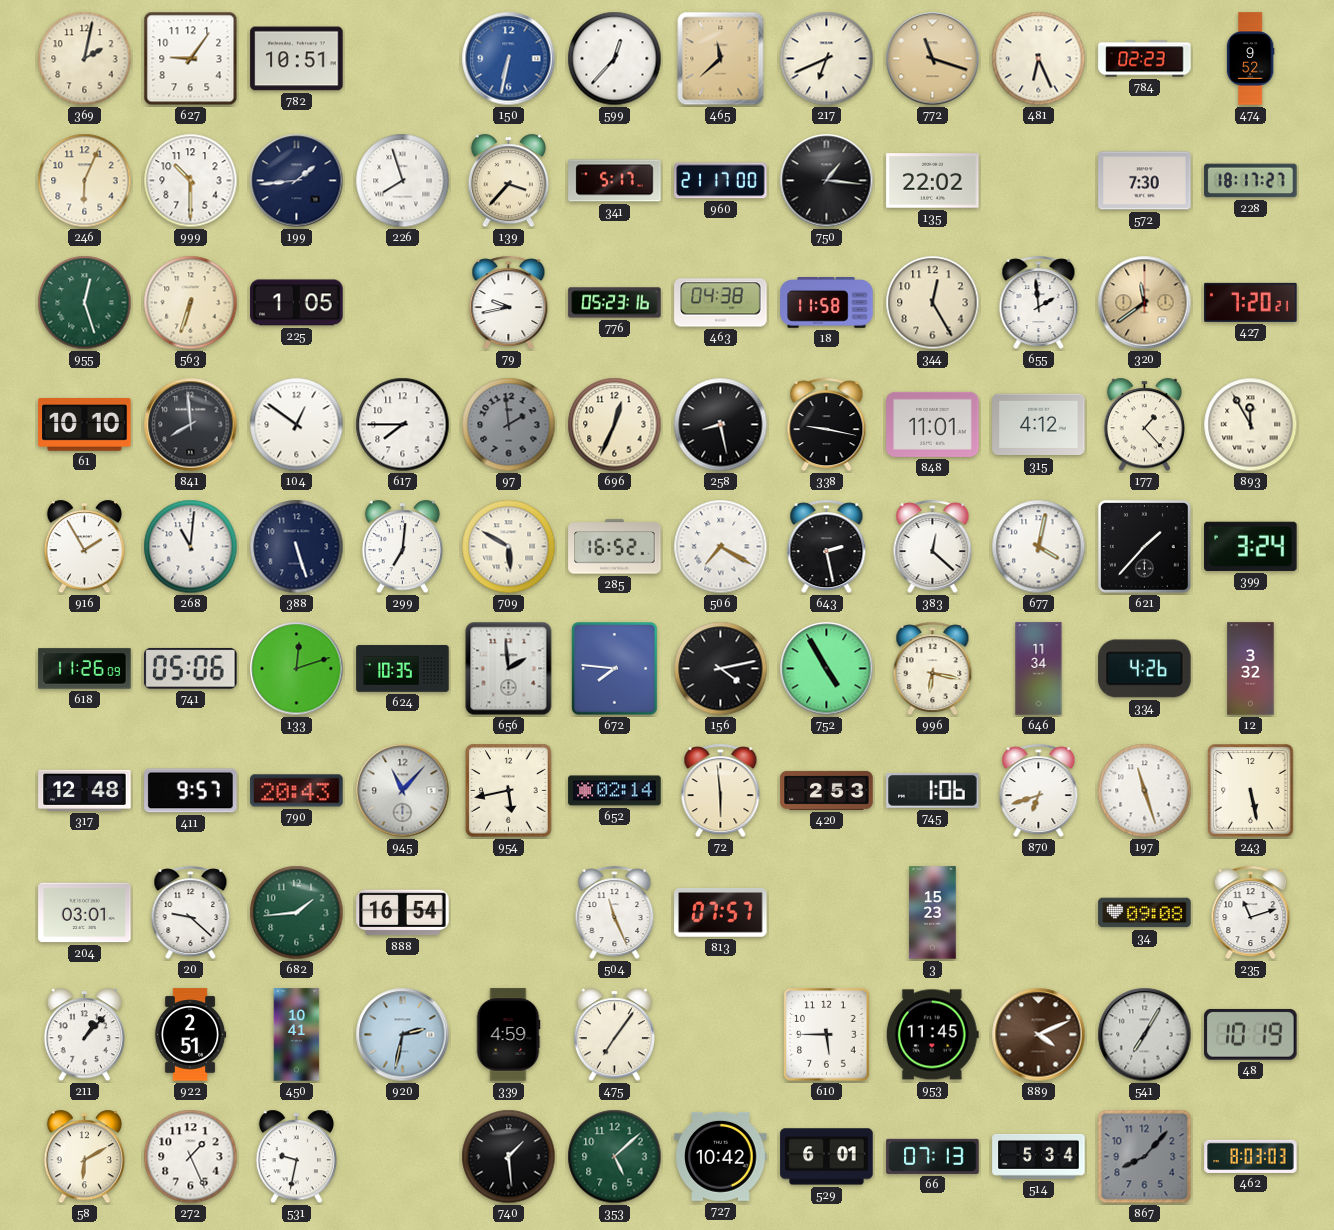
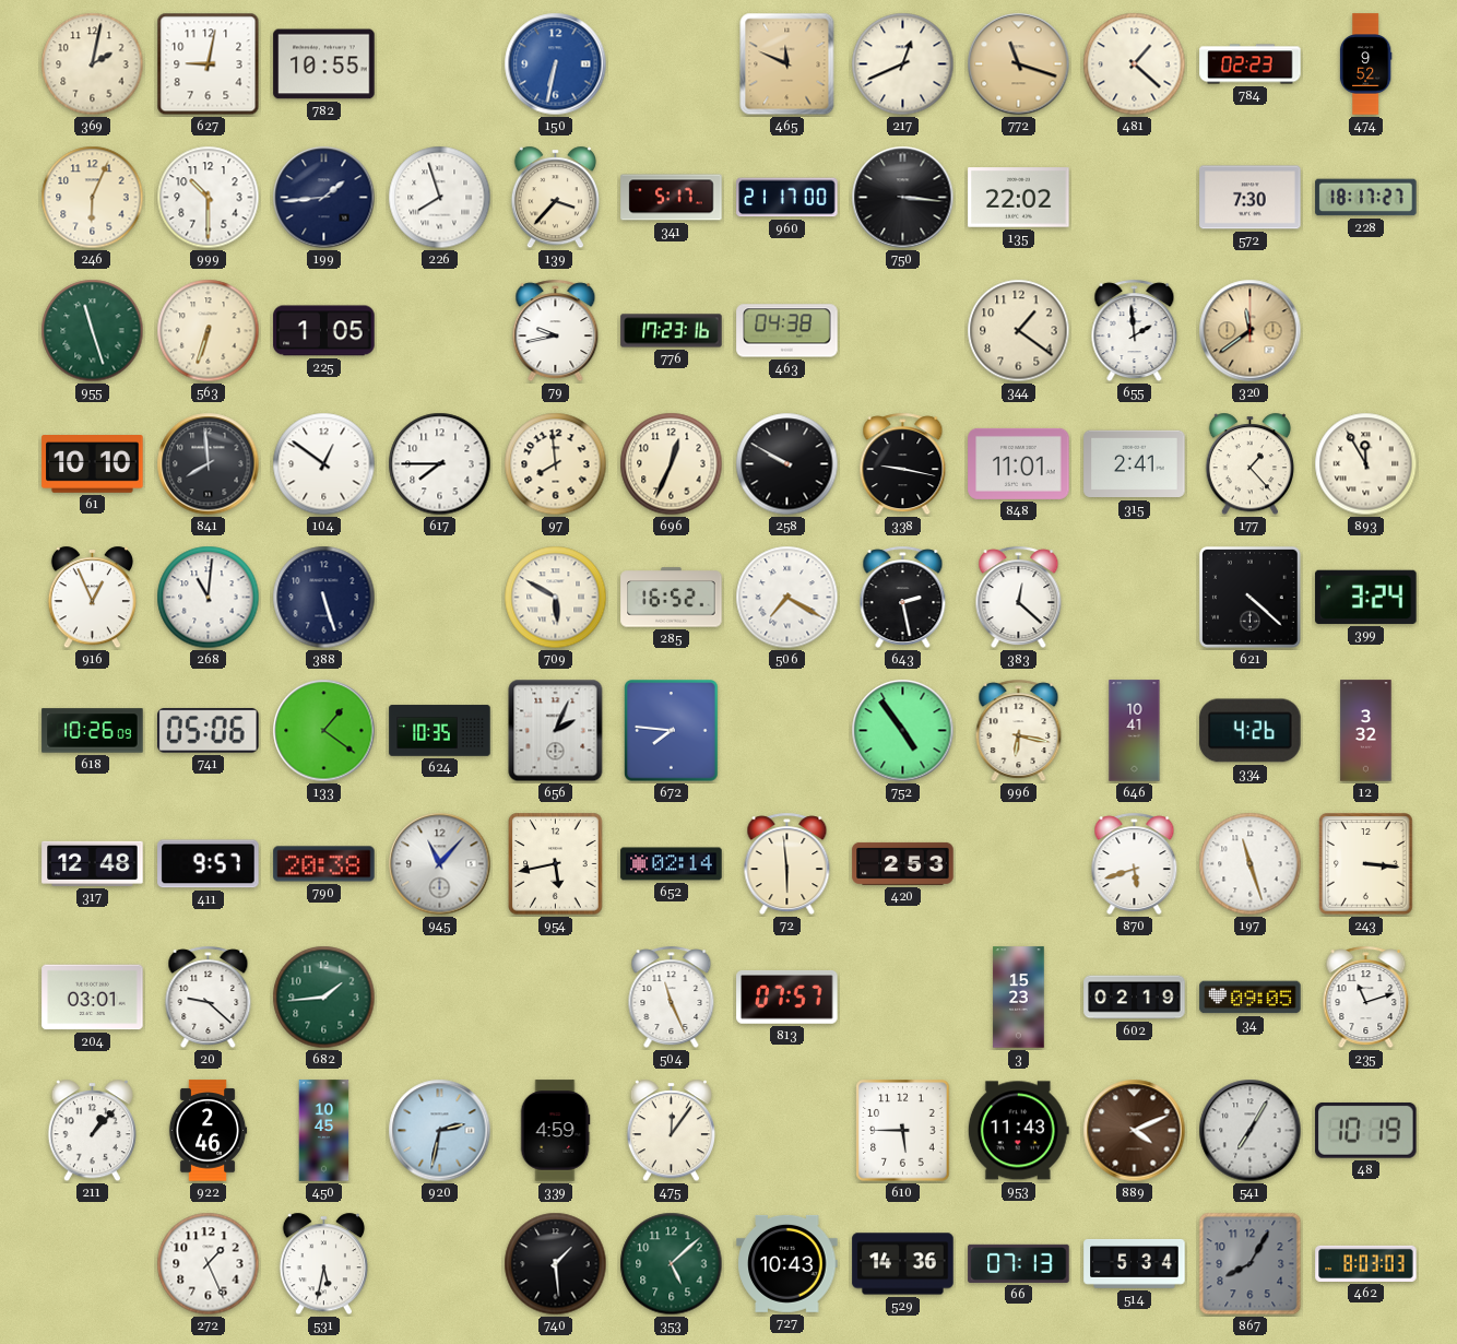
627: 9:06 -> 9:02 (209, 64)
782: 10:51 -> 10:55 (324, 64)
599: 12:37 -> none (615, 59)
465: 11:38 -> 11:49 (787, 64)
217: 6:41 -> 12:41 (903, 64)
481: 6:26 -> 1:22 (1135, 64)
750: 1:16 -> 3:16 (903, 198)
955: 12:27 -> 11:27 (93, 331)
776: 05:23 -> 17:23 (672, 331)
18: 11:58 -> none (827, 303)
344: 12:25 -> 1:21 (1019, 331)
427: 7:20 -> none (1251, 302)
97: 1:59 -> 7:59 (556, 464)
97 dial: grey -> cream (556, 464)
258: 8:28 -> 9:50 (787, 464)
315: 4:12 -> 2:41 (1135, 464)
916: 1:55 -> 12:56 (92, 598)
299: 7:01 -> none (402, 547)
677: 4:02 -> none (1039, 547)
621: 1:37 -> 4:22 (1249, 597)
618: 11:26 -> 10:26 (93, 731)
133: 12:12 -> 1:21 (324, 731)
656: 1:59 -> 2:04 (556, 731)
156: 4:13 -> none (721, 669)
752: 4:55 -> 4:54 (903, 731)
646: 11:34 -> 10:41 (1135, 731)
790: 20:43 -> 20:38 (324, 864)
745: 1:06 -> none (933, 790)
870: 6:42 -> 5:42 (1135, 864)
243: 5:28 -> 3:16 (1366, 864)
888: 16:54 -> none (403, 913)
602: none -> 02:19 (1135, 998)
34: 09:08 -> 09:05 (1251, 998)
922: 2:51 -> 2:46 (208, 1131)
450: 10:41 -> 10:45 (324, 1131)
475: 7:06 -> 12:06 (671, 1131)
953: 11:45 -> 11:43 (1018, 1131)
58: 6:10 -> none (84, 1157)
531: 9:32 -> 5:32 (323, 1264)
727: 10:42 -> 10:43 (787, 1263)
529: 6:01 -> 14:36 (903, 1264)
867: 8:07 -> 8:05 (1251, 1264)
